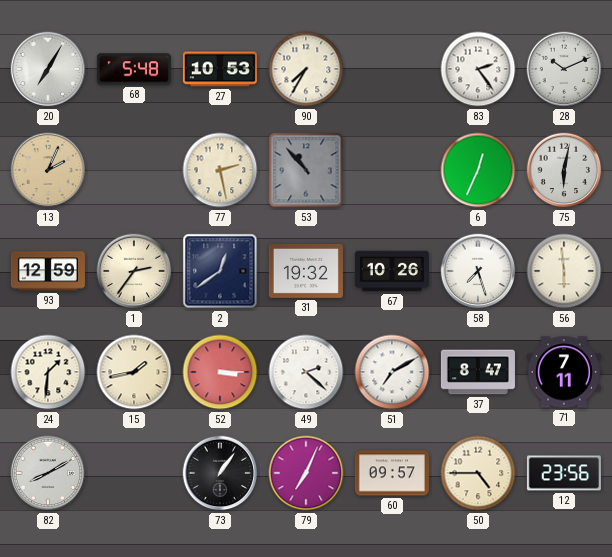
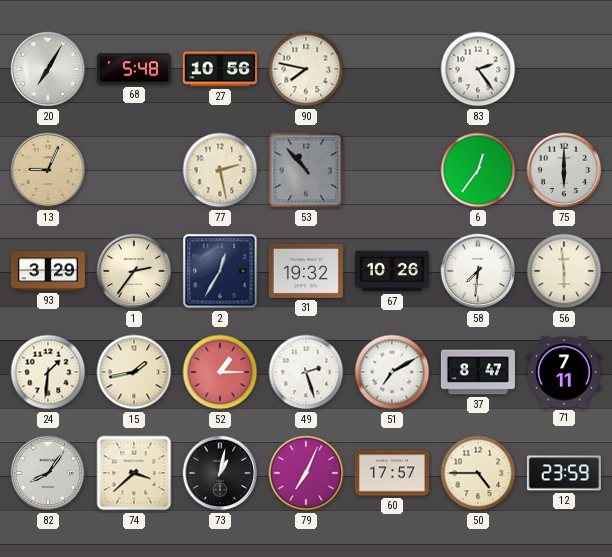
27: 10:53 -> 10:56 (220, 69)
90: 7:35 -> 7:47 (306, 69)
28: 10:11 -> none (564, 69)
13: 2:04 -> 9:04 (48, 170)
6: 12:34 -> 12:36 (478, 170)
75: 6:02 -> 6:00 (564, 170)
93: 12:59 -> 3:29 (48, 271)
2: 12:39 -> 12:35 (220, 271)
58: 7:27 -> 7:31 (478, 271)
52: 3:15 -> 1:15 (220, 372)
49: 2:22 -> 2:27 (306, 372)
82: 8:10 -> 8:06 (48, 473)
74: none -> 3:38 (134, 473)
73: 1:06 -> 1:02 (220, 473)
60: 09:57 -> 17:57 (392, 473)
12: 23:56 -> 23:59 (564, 473)
